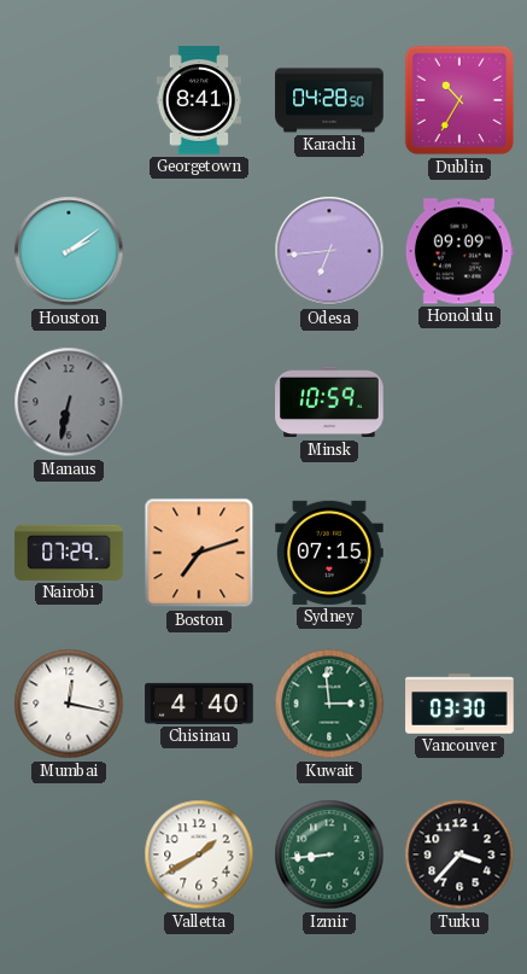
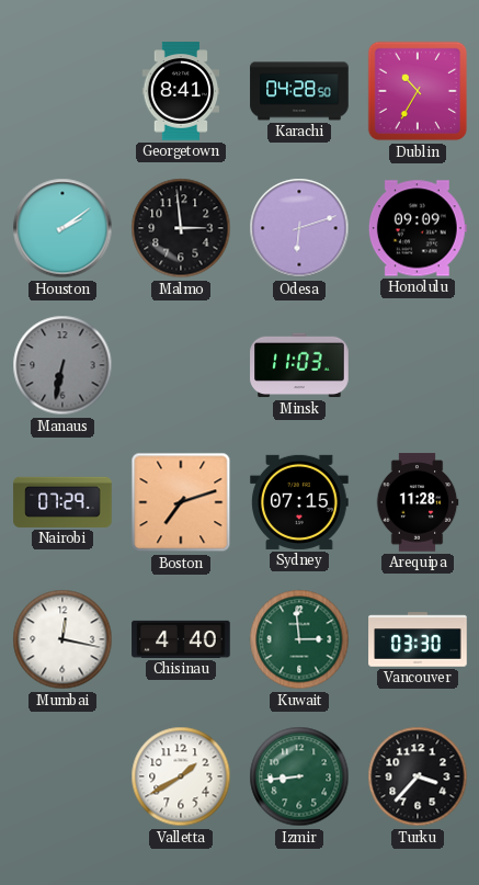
Malmo: none -> 2:59 (181, 228)
Odesa: 6:44 -> 6:12 (299, 228)
Minsk: 10:59 -> 11:03 (299, 365)
Arequipa: none -> 11:28 (418, 502)
